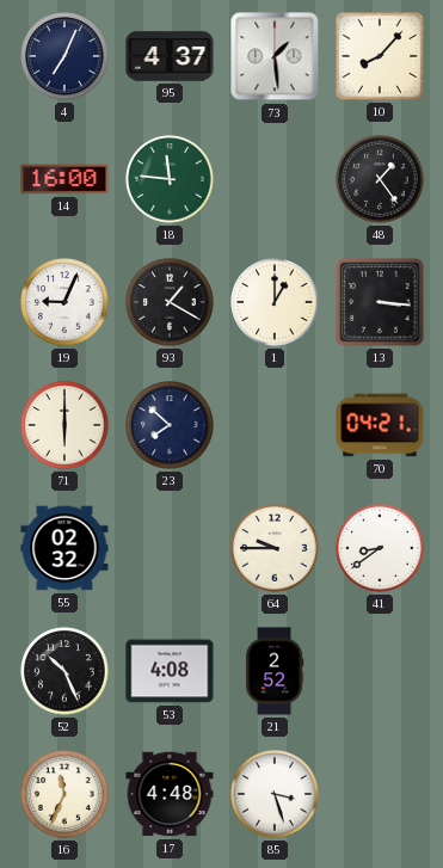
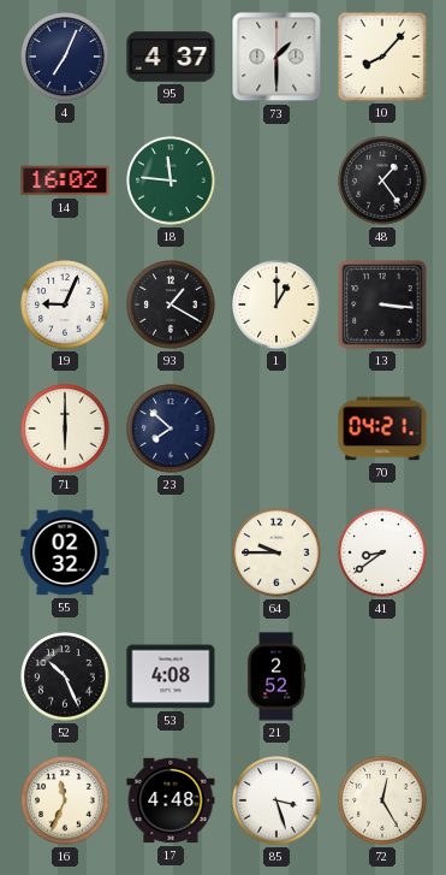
73: 1:29 -> 1:30 (276, 57)
14: 16:00 -> 16:02 (65, 181)
72: none -> 12:25 (382, 800)
